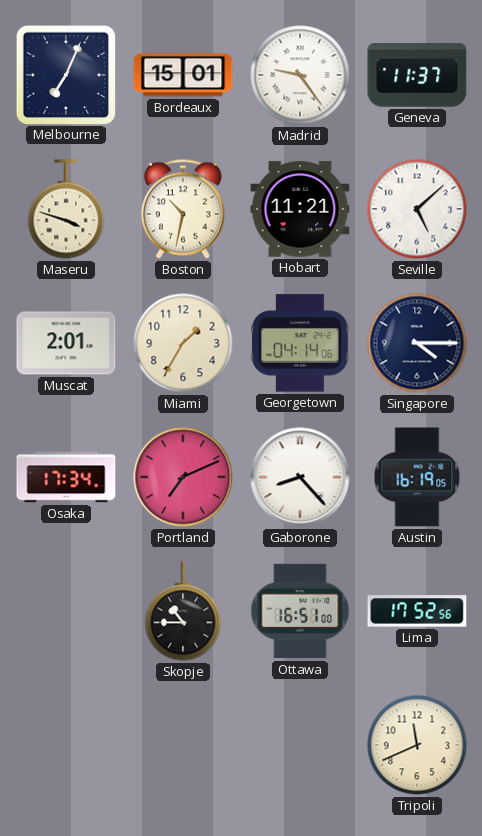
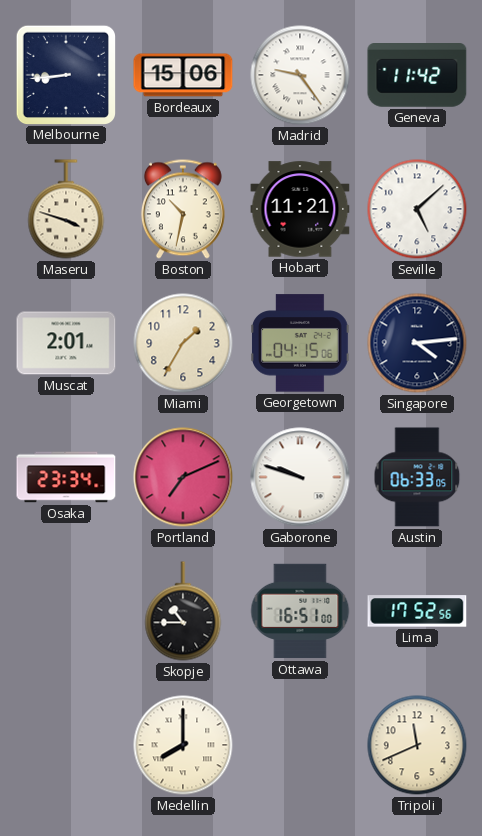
Melbourne: 7:04 -> 8:44 (65, 74)
Bordeaux: 15:01 -> 15:06 (183, 75)
Geneva: 11:37 -> 11:42 (417, 76)
Georgetown: 04:14 -> 04:15 (301, 343)
Singapore: 4:15 -> 4:14 (417, 343)
Osaka: 17:34 -> 23:34 (66, 477)
Gaborone: 8:23 -> 9:48 (300, 477)
Austin: 16:19 -> 06:33 (417, 477)
Medellin: none -> 8:00 (183, 745)
